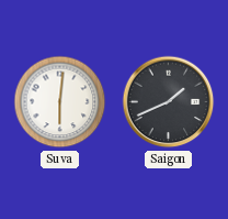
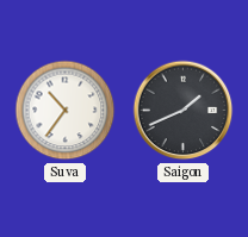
Suva: 6:01 -> 10:36 (66, 111)
